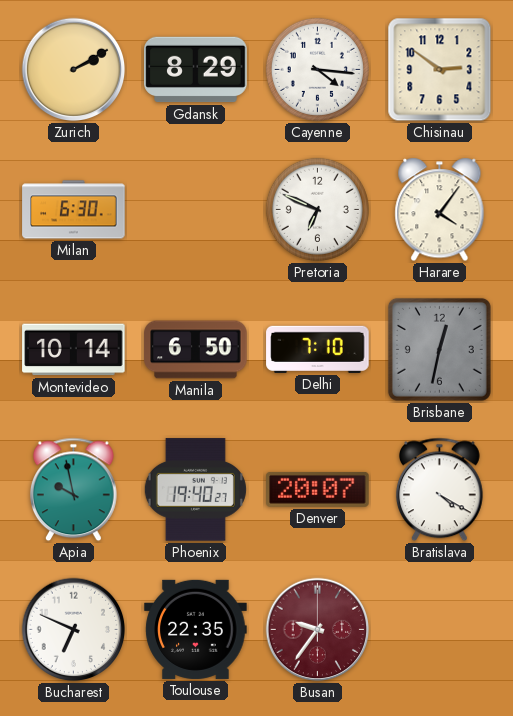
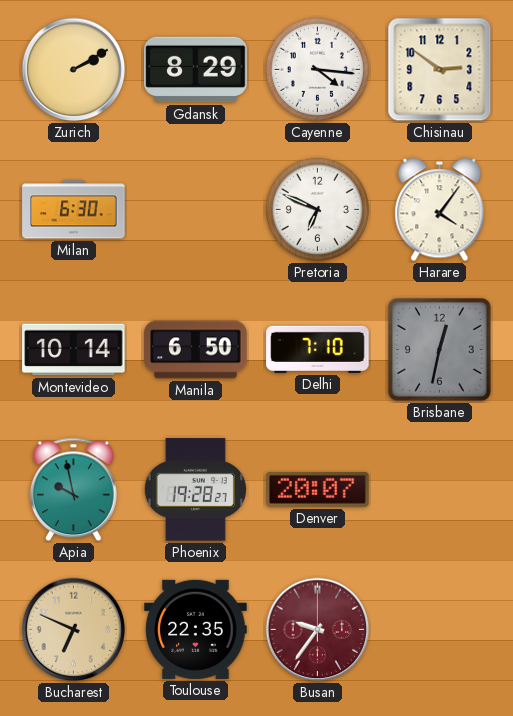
Phoenix: 19:40 -> 19:28 (195, 490)
Bratislava: 4:20 -> none (439, 490)
Bucharest dial: white -> champagne (74, 630)
